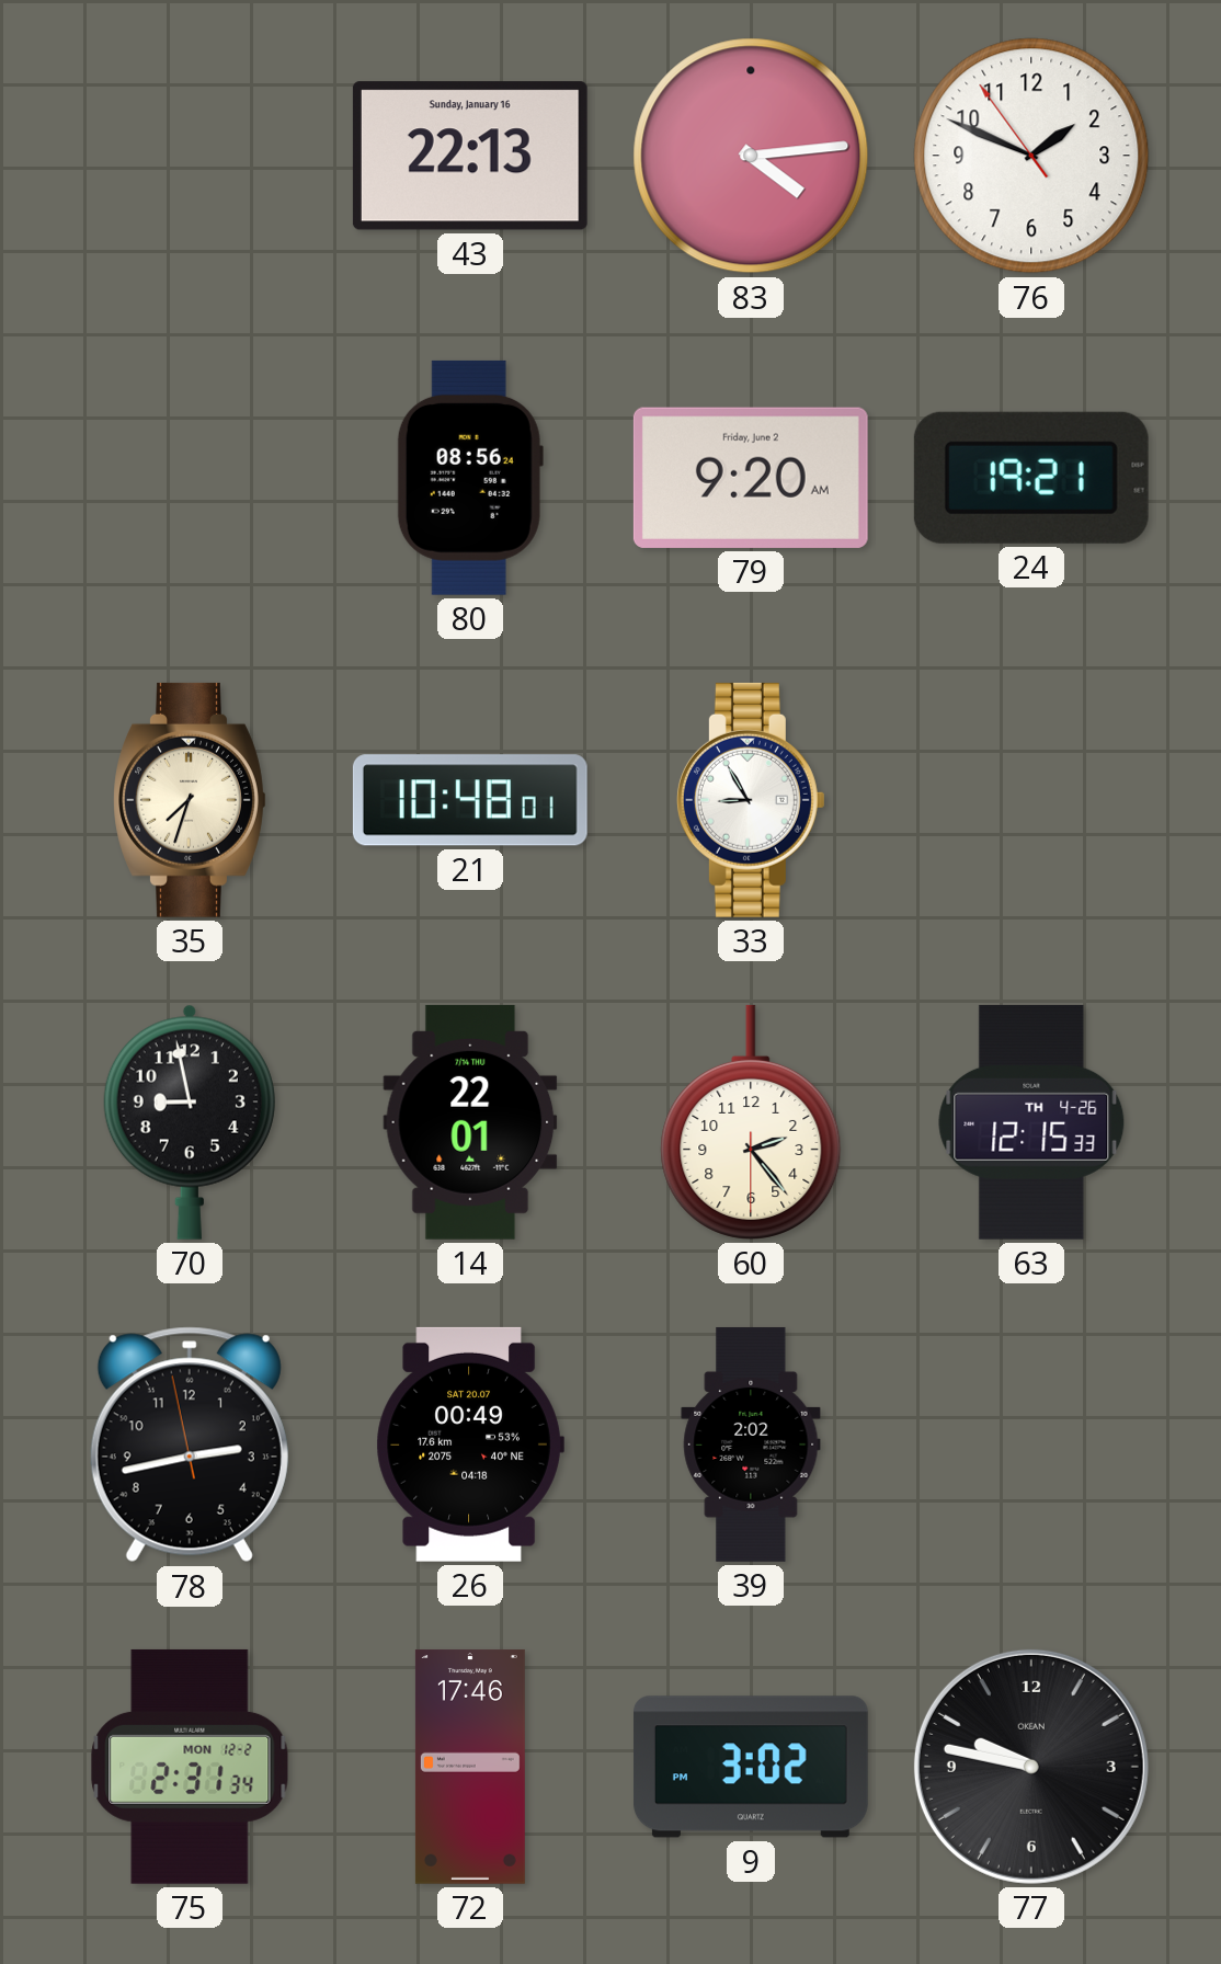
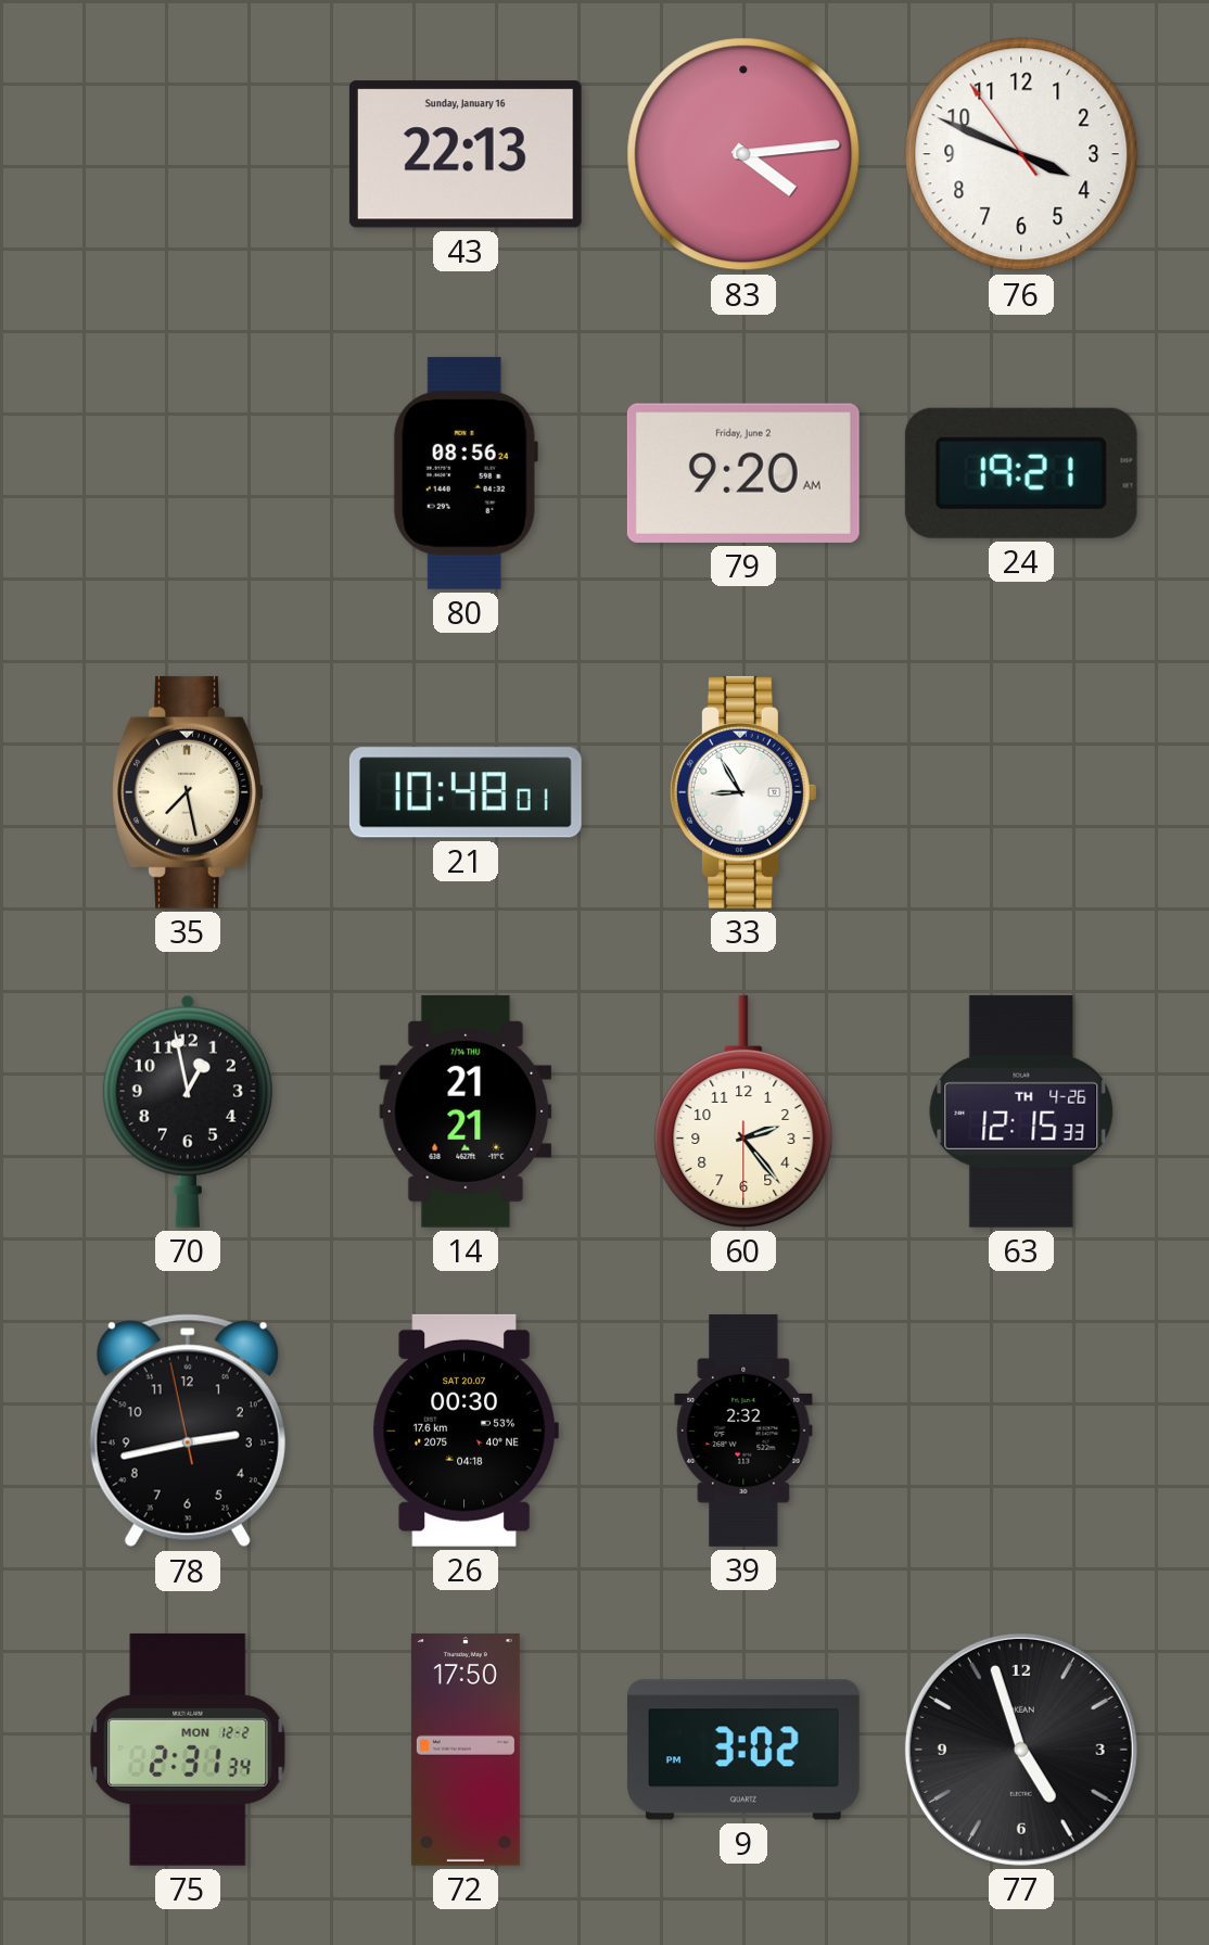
76: 1:48 -> 3:48 (1021, 154)
35: 7:33 -> 7:28 (188, 792)
70: 8:58 -> 12:58 (188, 1111)
14: 22:01 -> 21:21 (466, 1111)
26: 00:49 -> 00:30 (466, 1431)
39: 2:02 -> 2:32 (743, 1431)
72: 17:46 -> 17:50 (466, 1750)
77: 9:47 -> 4:57 (1021, 1750)
